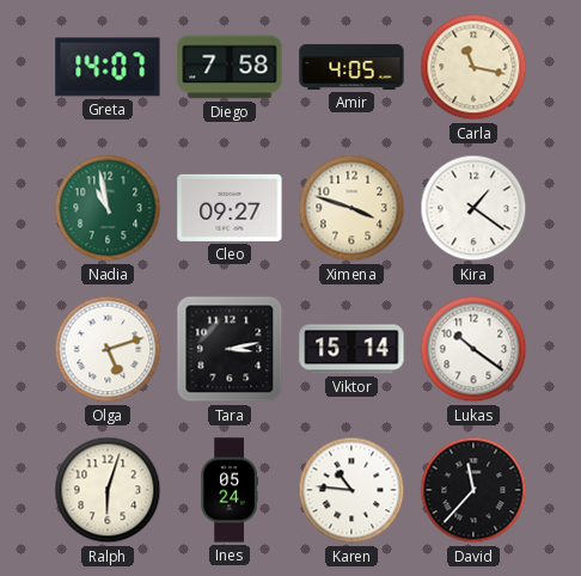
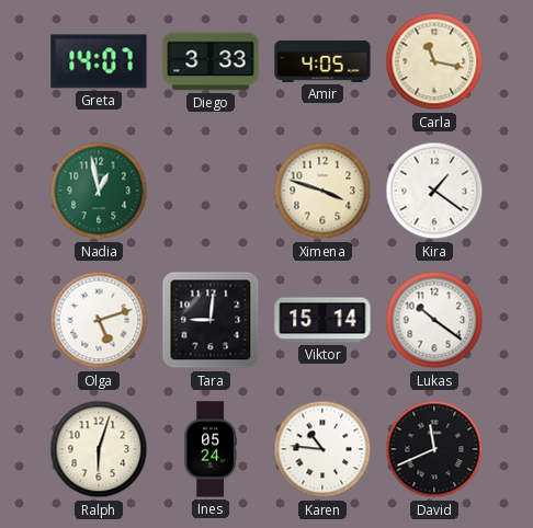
Diego: 7:58 -> 3:33 (211, 61)
Nadia: 10:58 -> 12:58 (99, 191)
Cleo: 09:27 -> none (230, 208)
Tara: 3:13 -> 9:01 (211, 320)
David: 11:37 -> 11:41 (434, 449)
